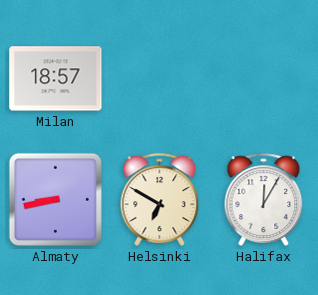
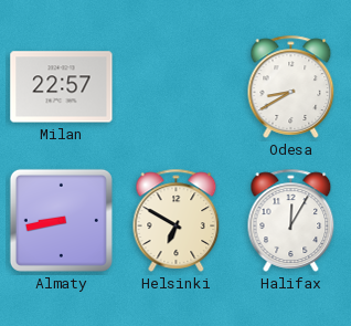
Milan: 18:57 -> 22:57 (62, 87)
Odesa: none -> 8:40 (291, 86)
